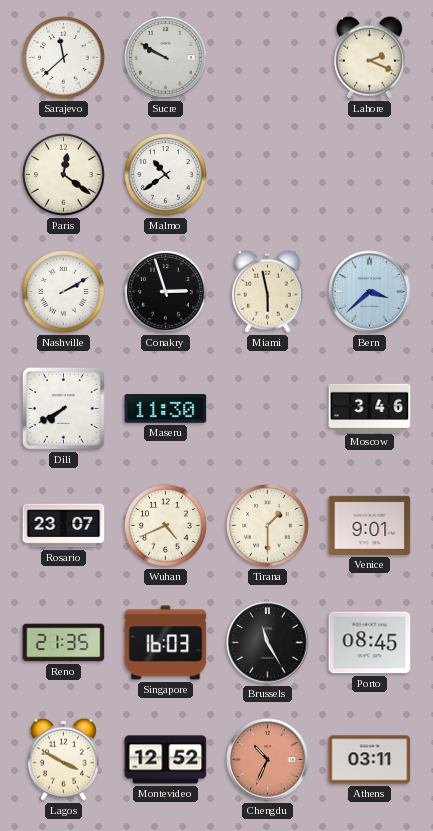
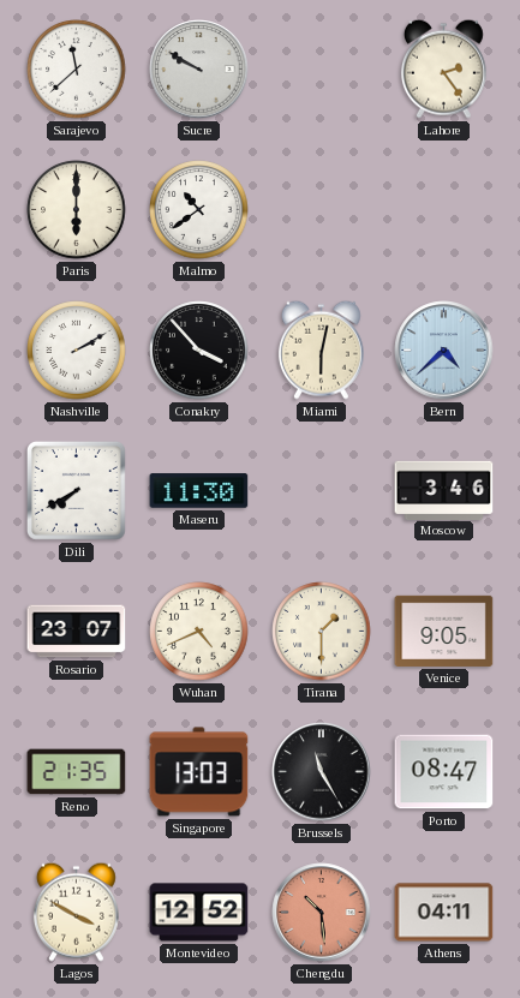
Lahore: 2:19 -> 2:24 (443, 68)
Paris: 12:21 -> 6:00 (77, 210)
Conakry: 2:57 -> 3:53 (199, 351)
Miami: 5:58 -> 6:02 (321, 349)
Bern: 3:38 -> 4:38 (444, 351)
Venice: 9:01 -> 9:05 (444, 631)
Singapore: 16:03 -> 13:03 (199, 772)
Porto: 08:45 -> 08:47 (444, 772)
Chengdu: 10:34 -> 10:29 (322, 913)
Athens: 03:11 -> 04:11 (444, 913)
